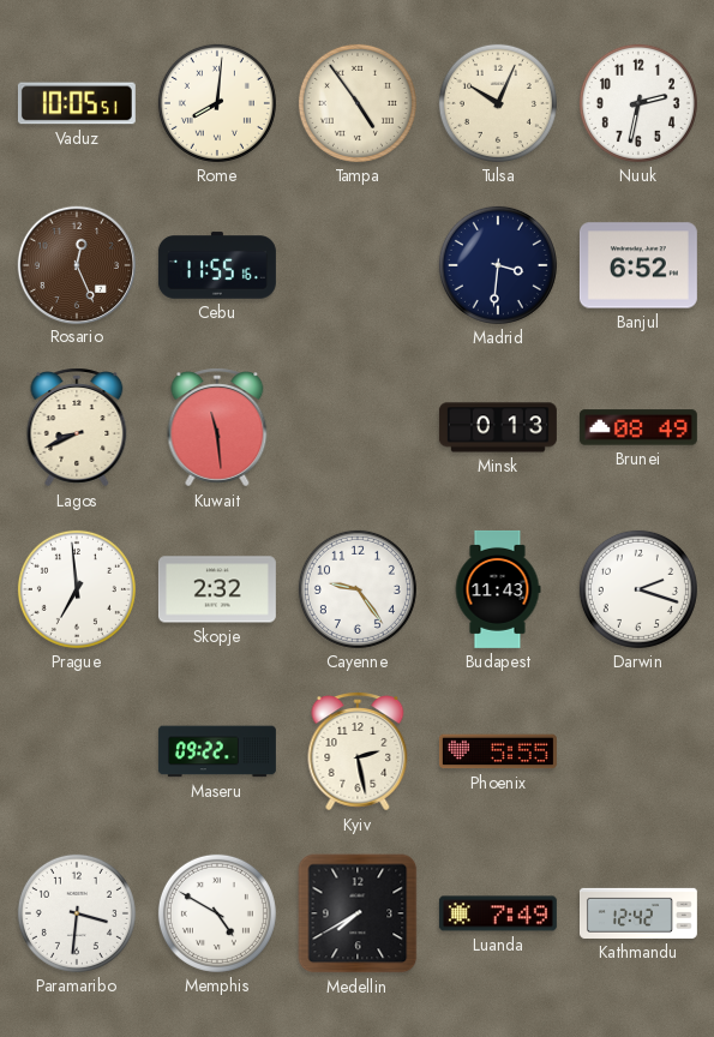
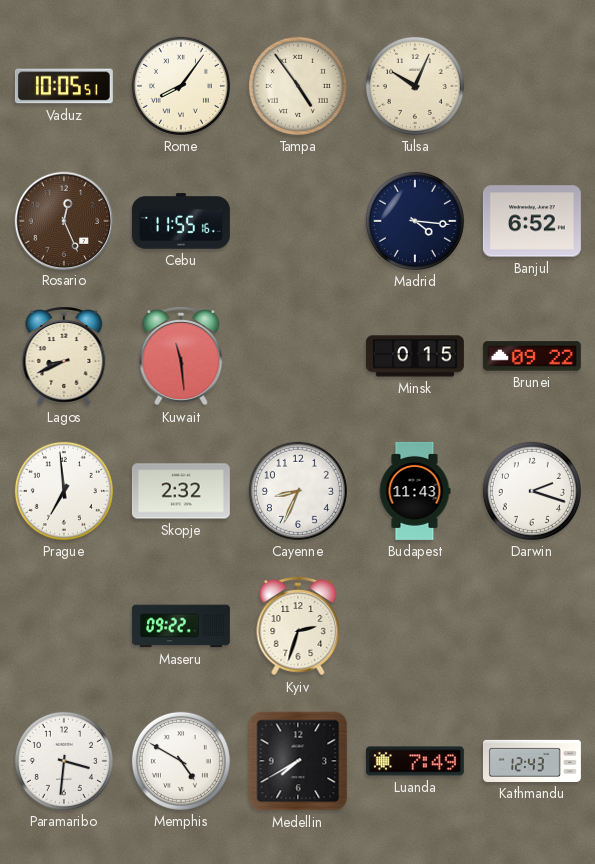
Rome: 8:01 -> 8:06 (181, 86)
Nuuk: 2:32 -> none (638, 103)
Madrid: 3:31 -> 4:16 (415, 221)
Minsk: 0:13 -> 0:15 (415, 356)
Brunei: 08:49 -> 09:22 (532, 356)
Cayenne: 9:24 -> 8:34 (298, 491)
Kyiv: 2:28 -> 2:33 (298, 626)
Phoenix: 5:55 -> none (498, 751)
Kathmandu: 12:42 -> 12:43 (532, 761)
